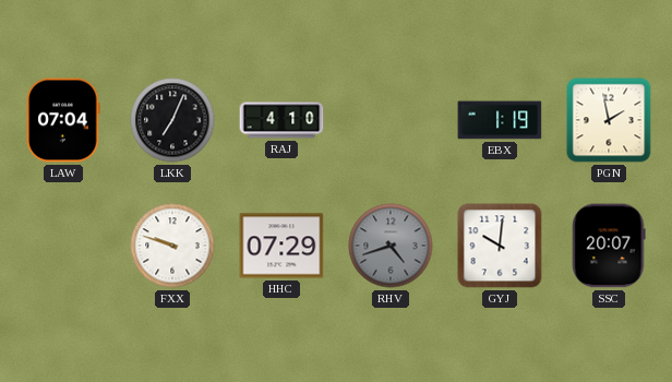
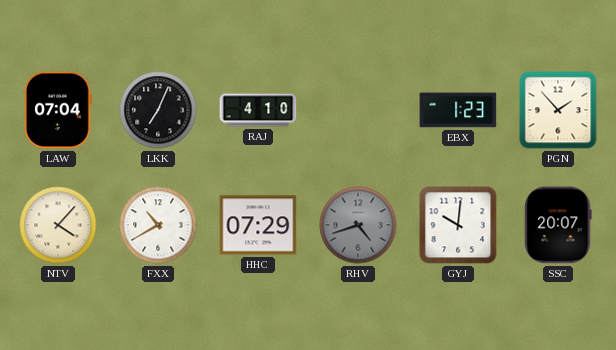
EBX: 1:19 -> 1:23 (458, 110)
PGN: 1:58 -> 1:53 (558, 110)
NTV: none -> 4:07 (58, 225)
FXX: 9:48 -> 10:40 (158, 225)
